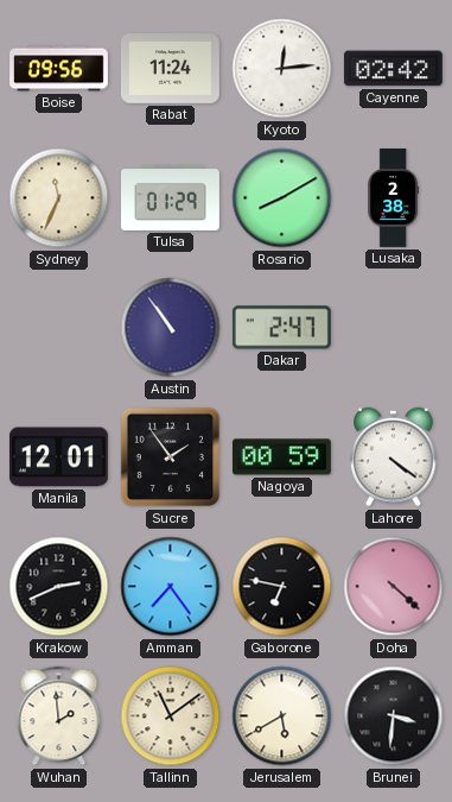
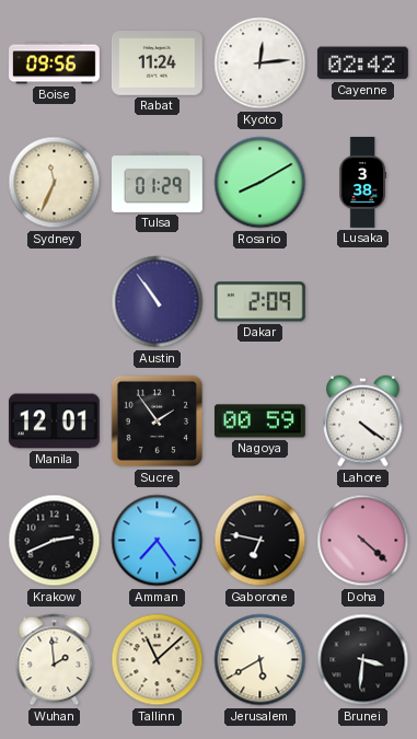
Lusaka: 2:38 -> 3:38 (362, 183)
Dakar: 2:47 -> 2:09 (259, 302)
Tallinn: 11:09 -> 11:08 (158, 660)
